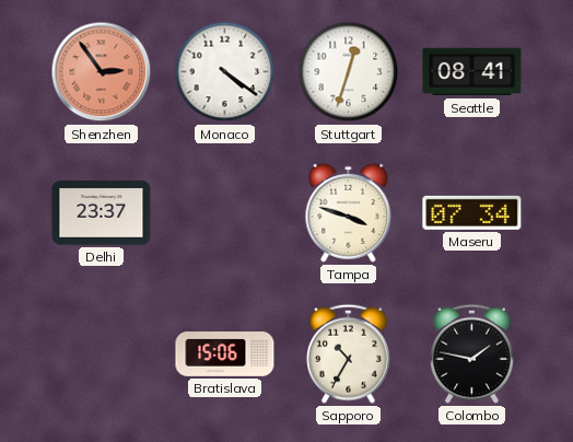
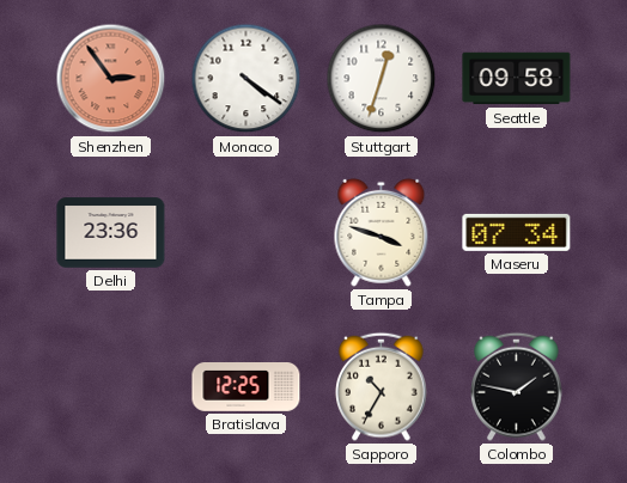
Seattle: 08:41 -> 09:58 (517, 79)
Delhi: 23:37 -> 23:36 (111, 233)
Bratislava: 15:06 -> 12:25 (246, 387)
